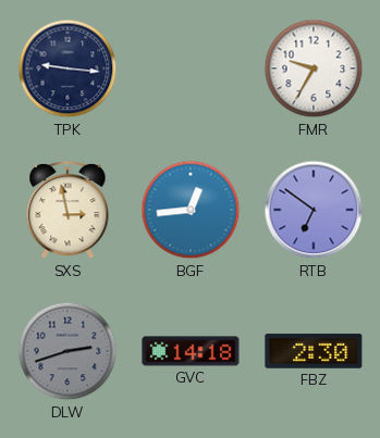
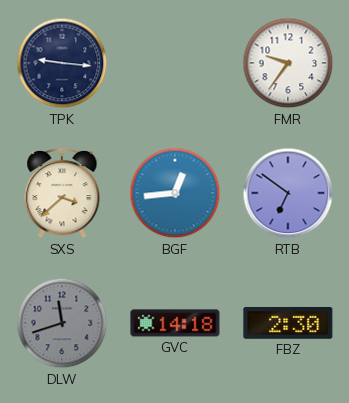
FMR: 9:35 -> 9:36 (288, 63)
SXS: 2:58 -> 3:38 (62, 194)
DLW: 2:42 -> 11:42 (62, 323)
